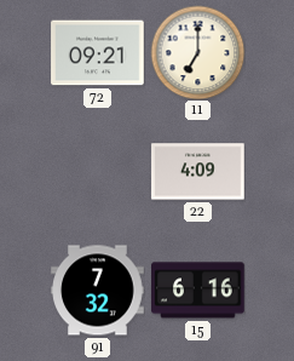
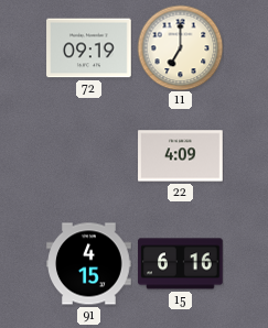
72: 09:21 -> 09:19 (89, 48)
91: 7:32 -> 4:15 (89, 264)
